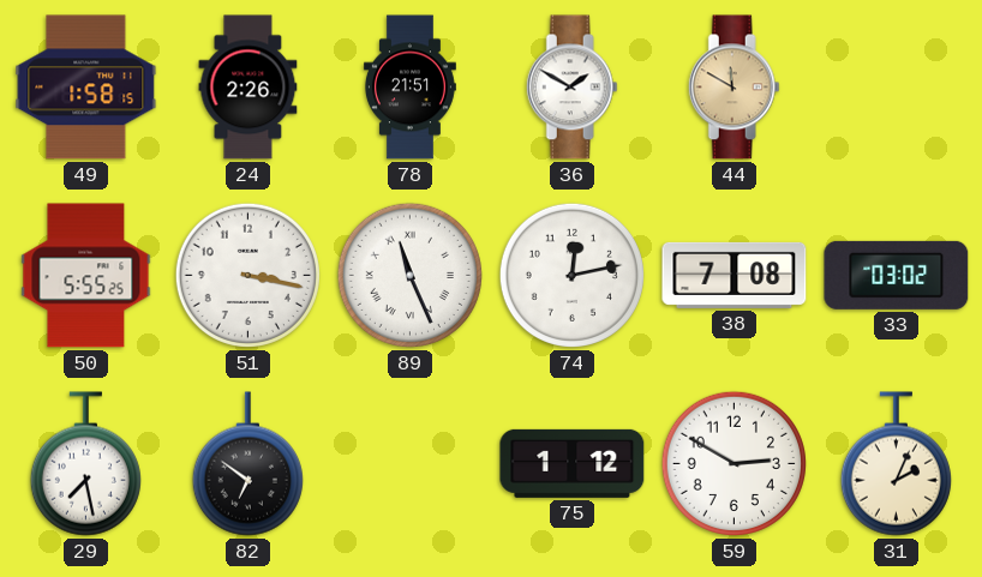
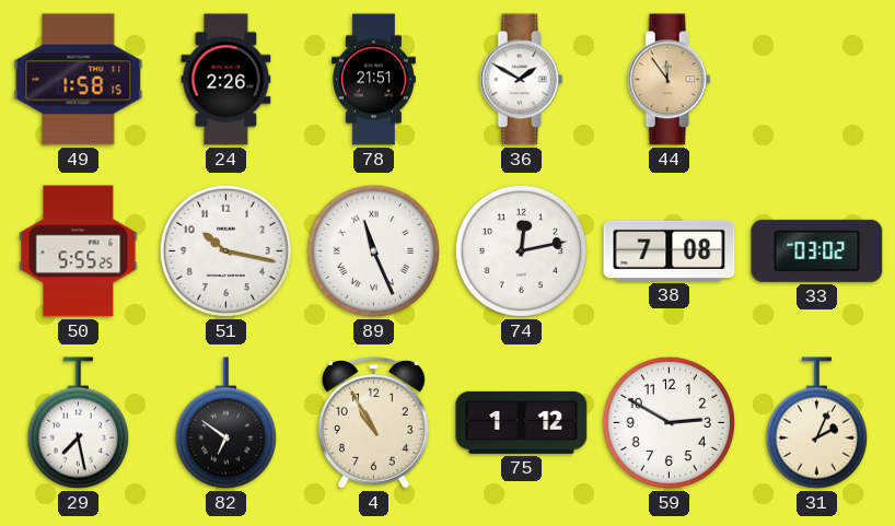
44: 11:50 -> 11:54 (669, 80)
51: 3:17 -> 10:17 (225, 250)
4: none -> 10:55 (374, 423)
